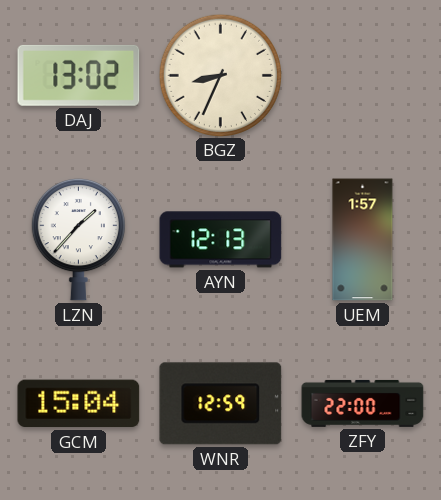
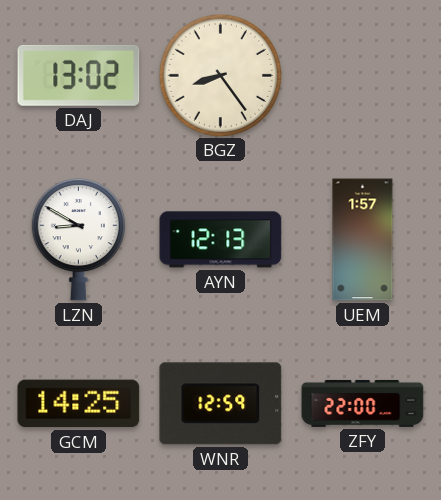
BGZ: 8:34 -> 8:24 (220, 75)
LZN: 1:37 -> 8:50 (78, 239)
GCM: 15:04 -> 14:25 (79, 404)
